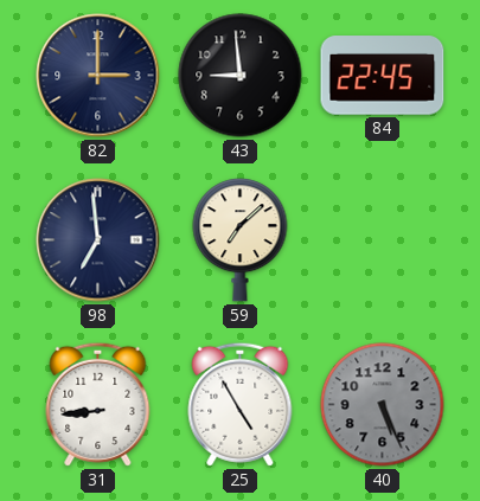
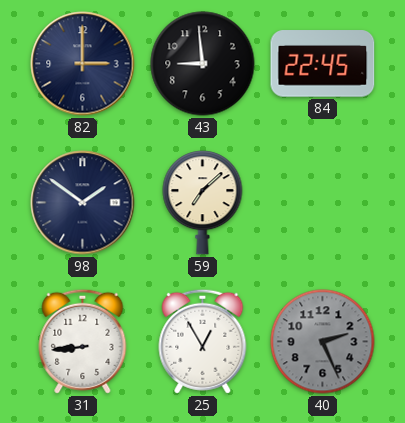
98: 6:59 -> 1:51 (83, 203)
25: 4:55 -> 12:55 (203, 341)
40: 5:26 -> 2:26 (323, 342)
